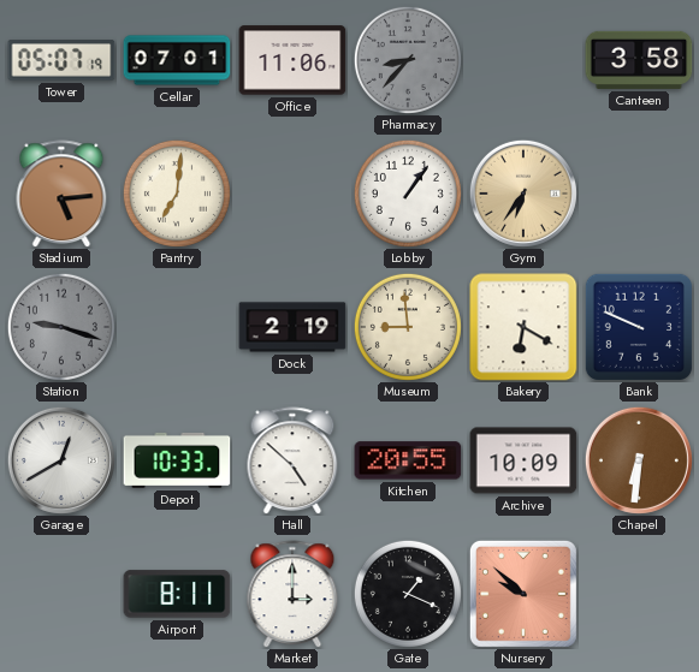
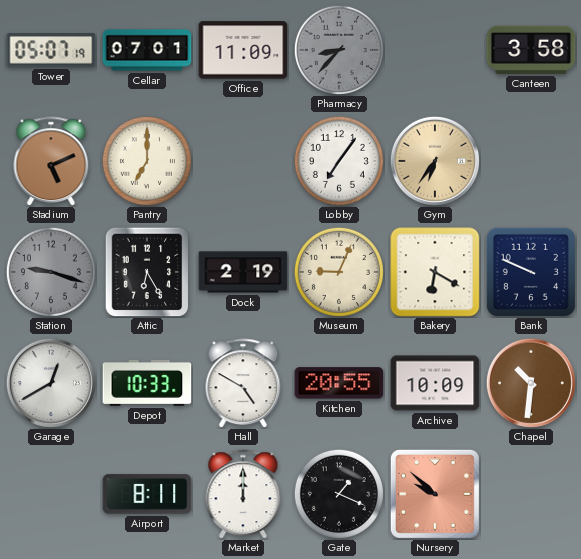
Office: 11:06 -> 11:09 (243, 50)
Stadium: 5:14 -> 5:11 (51, 161)
Pantry: 7:01 -> 7:00 (147, 161)
Lobby: 1:06 -> 7:06 (339, 161)
Attic: none -> 6:25 (147, 272)
Museum: 8:59 -> 9:04 (339, 272)
Hall: 4:52 -> 4:50 (243, 383)
Chapel: 6:31 -> 10:31 (531, 383)
Market: 3:00 -> 12:00 (243, 494)
